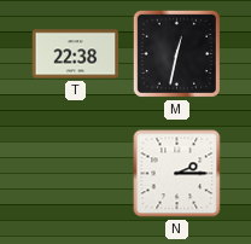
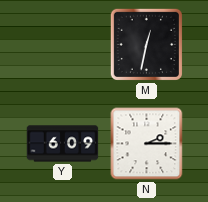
T: 22:38 -> none (76, 54)
Y: none -> 6:09 (63, 144)
